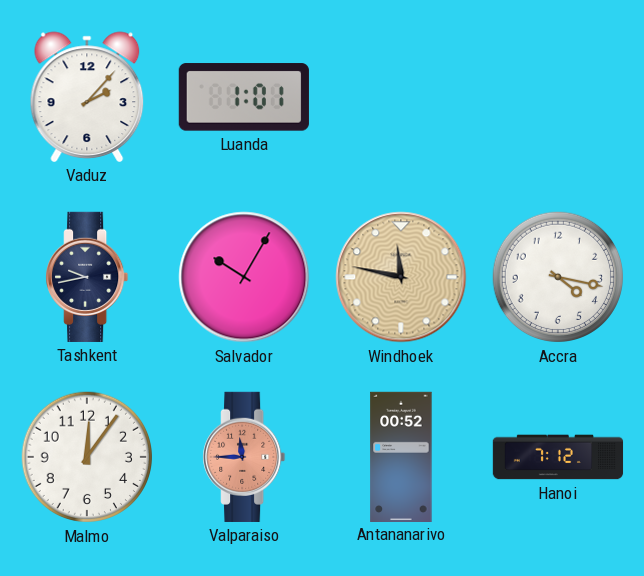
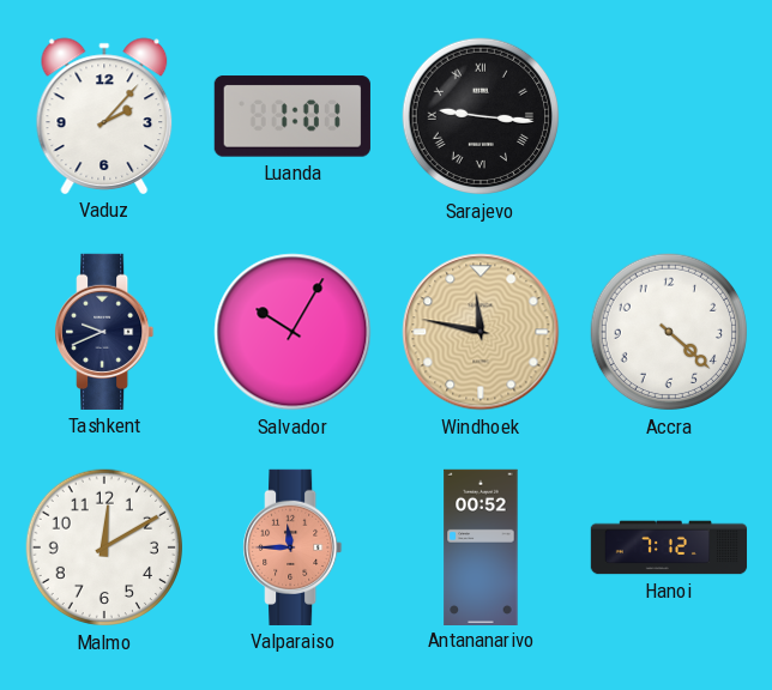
Sarajevo: none -> 9:16 (481, 116)
Tashkent: 9:43 -> 9:41 (104, 332)
Accra: 4:17 -> 4:22 (669, 332)
Malmo: 12:06 -> 12:10 (104, 547)
